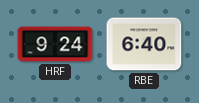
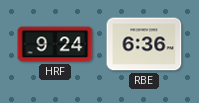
RBE: 6:40 -> 6:36 (144, 44)
